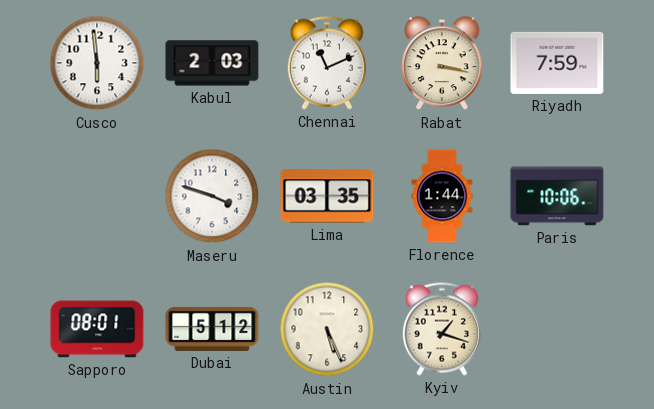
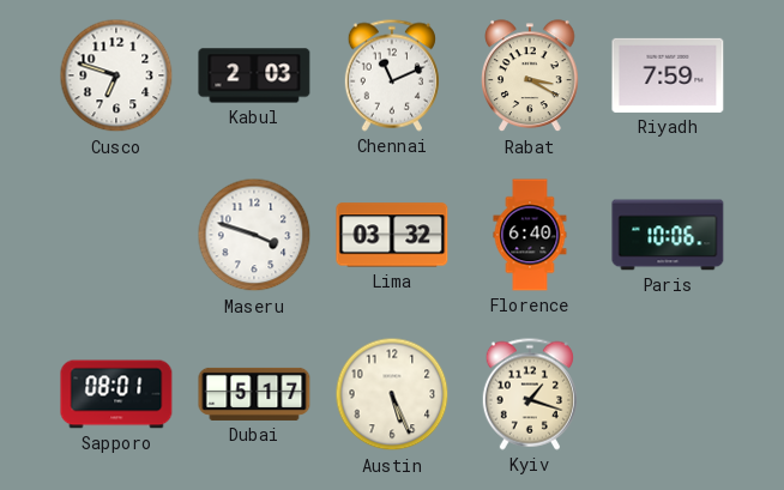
Cusco: 5:59 -> 6:48 (116, 75)
Rabat: 3:17 -> 3:20 (530, 77)
Lima: 03:35 -> 03:32 (392, 235)
Florence: 1:44 -> 6:40 (530, 235)
Dubai: 5:12 -> 5:17 (254, 394)
